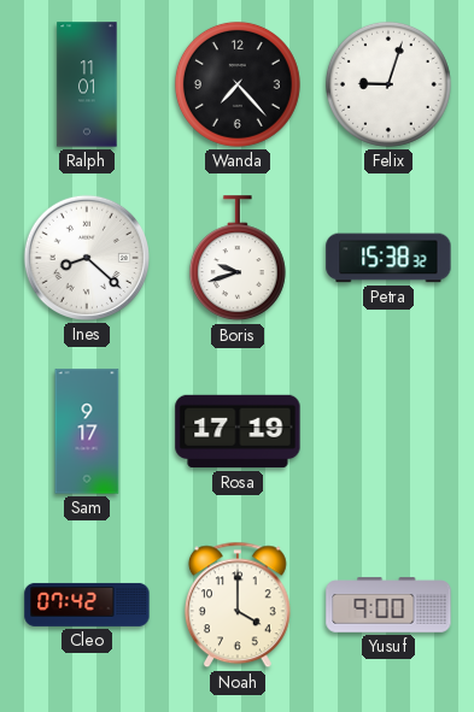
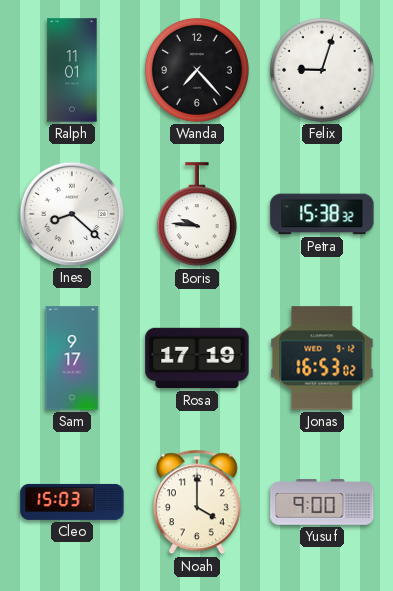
Boris: 9:42 -> 9:46 (197, 215)
Jonas: none -> 16:53 (322, 358)
Cleo: 07:42 -> 15:03 (72, 502)
